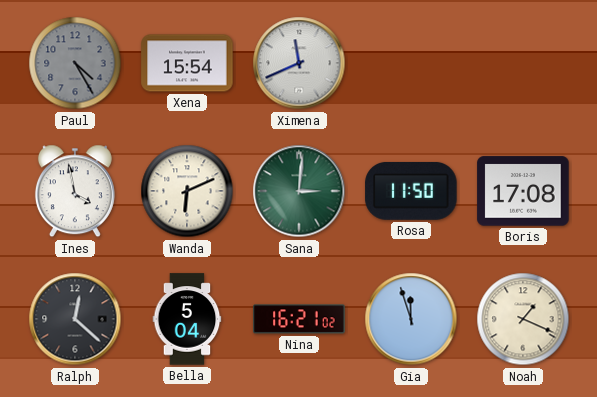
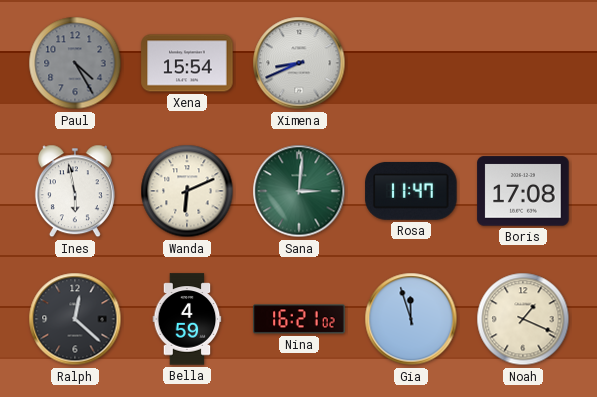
Ximena: 11:41 -> 8:41 (299, 63)
Ines: 3:58 -> 5:58 (75, 191)
Rosa: 11:50 -> 11:47 (411, 191)
Bella: 5:04 -> 4:59 (187, 319)
